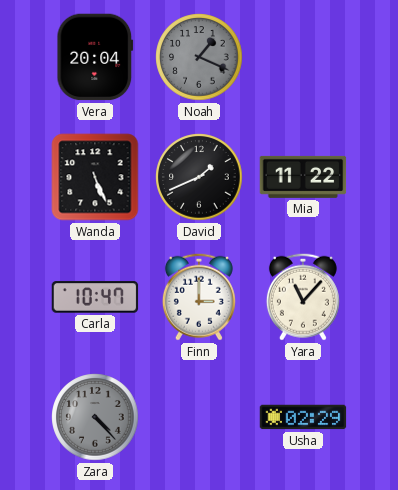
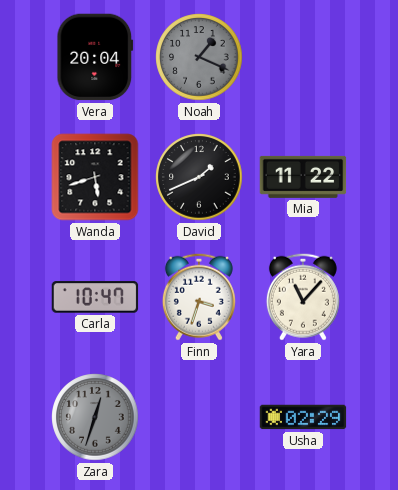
Wanda: 5:26 -> 5:42 (95, 177)
Finn: 3:00 -> 3:33 (199, 297)
Zara: 4:23 -> 12:33 (95, 417)
